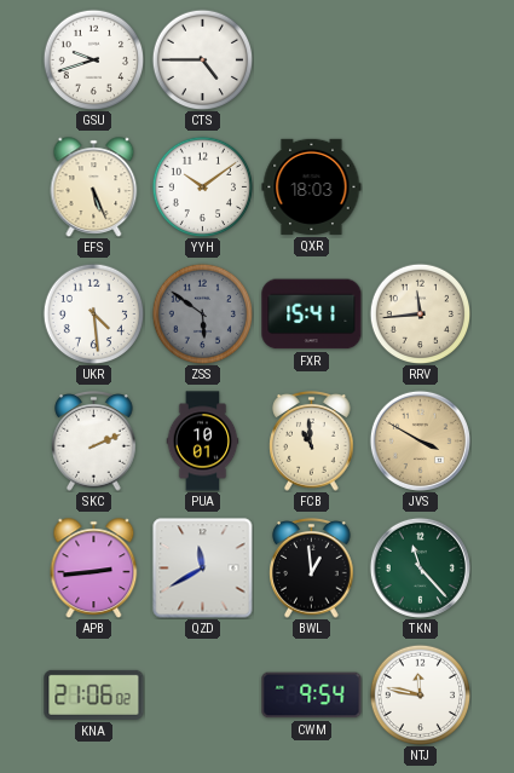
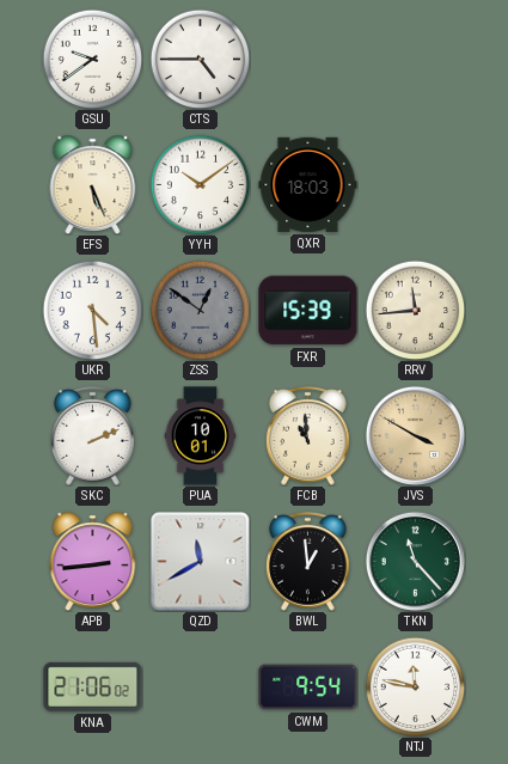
GSU: 9:42 -> 9:39 (92, 59)
ZSS: 5:51 -> 12:51 (200, 310)
FXR: 15:41 -> 15:39 (308, 311)
